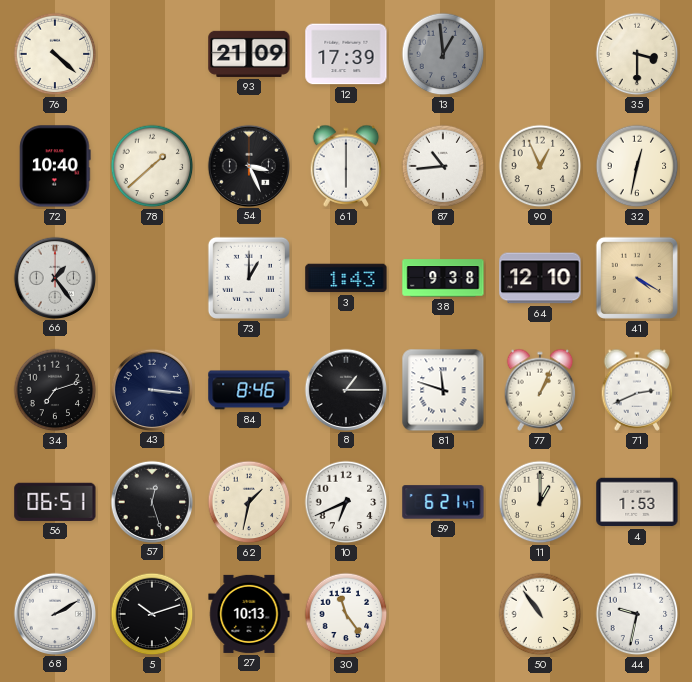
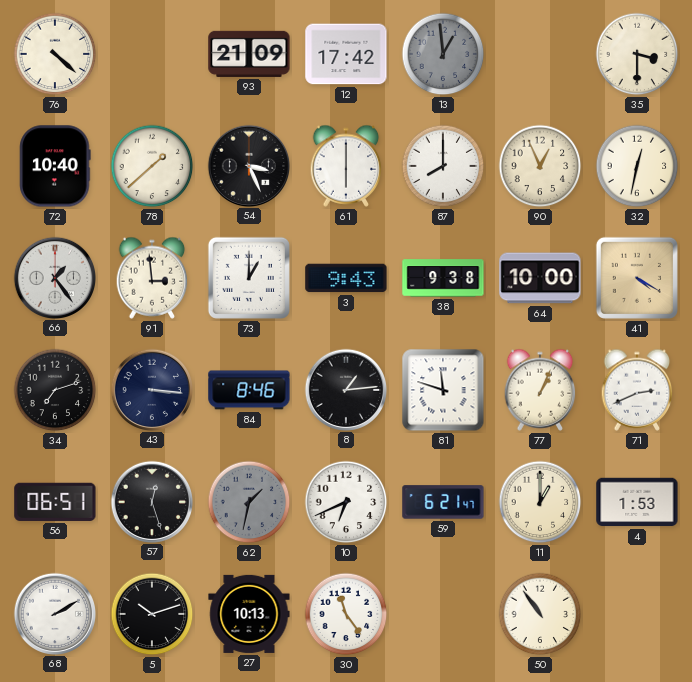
12: 17:39 -> 17:42 (346, 54)
87: 10:44 -> 8:00 (443, 166)
91: none -> 2:59 (152, 278)
3: 1:43 -> 9:43 (346, 278)
64: 12:10 -> 10:00 (540, 278)
8: 1:15 -> 1:14 (345, 389)
62 dial: cream -> grey (249, 502)
44: 9:32 -> none (637, 614)
